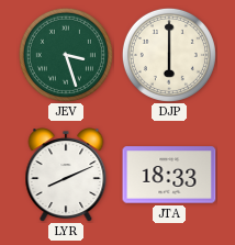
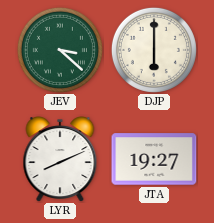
JEV: 3:27 -> 3:22 (60, 50)
JTA: 18:33 -> 19:27 (154, 159)
